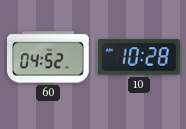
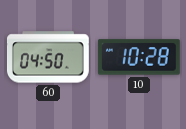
60: 04:52 -> 04:50 (48, 57)
